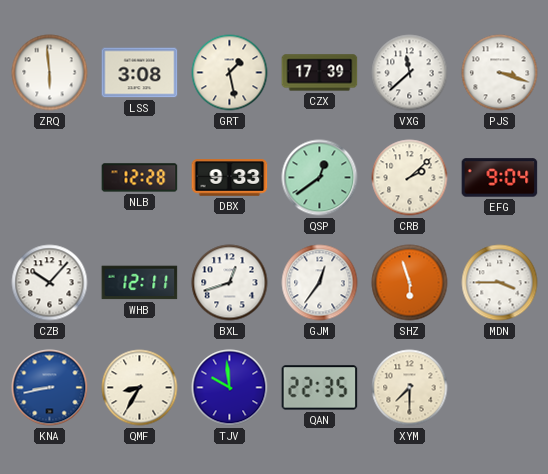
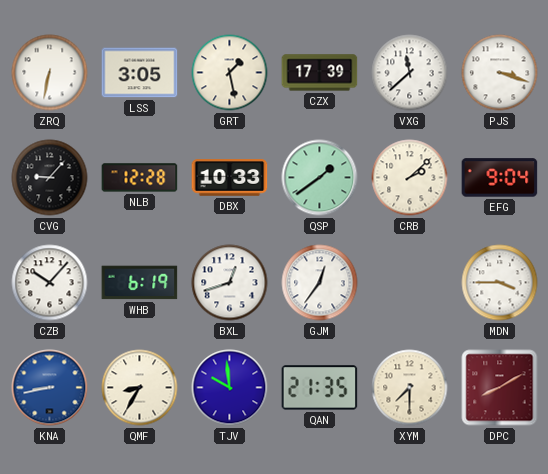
ZRQ: 5:59 -> 6:32 (50, 73)
LSS: 3:08 -> 3:05 (140, 73)
CVG: none -> 9:07 (50, 178)
DBX: 9:33 -> 10:33 (230, 178)
QSP: 12:39 -> 1:39 (320, 178)
WHB: 12:11 -> 6:19 (140, 283)
SHZ: 5:57 -> none (410, 283)
QAN: 22:35 -> 21:35 (320, 388)
DPC: none -> 8:10 (500, 388)
